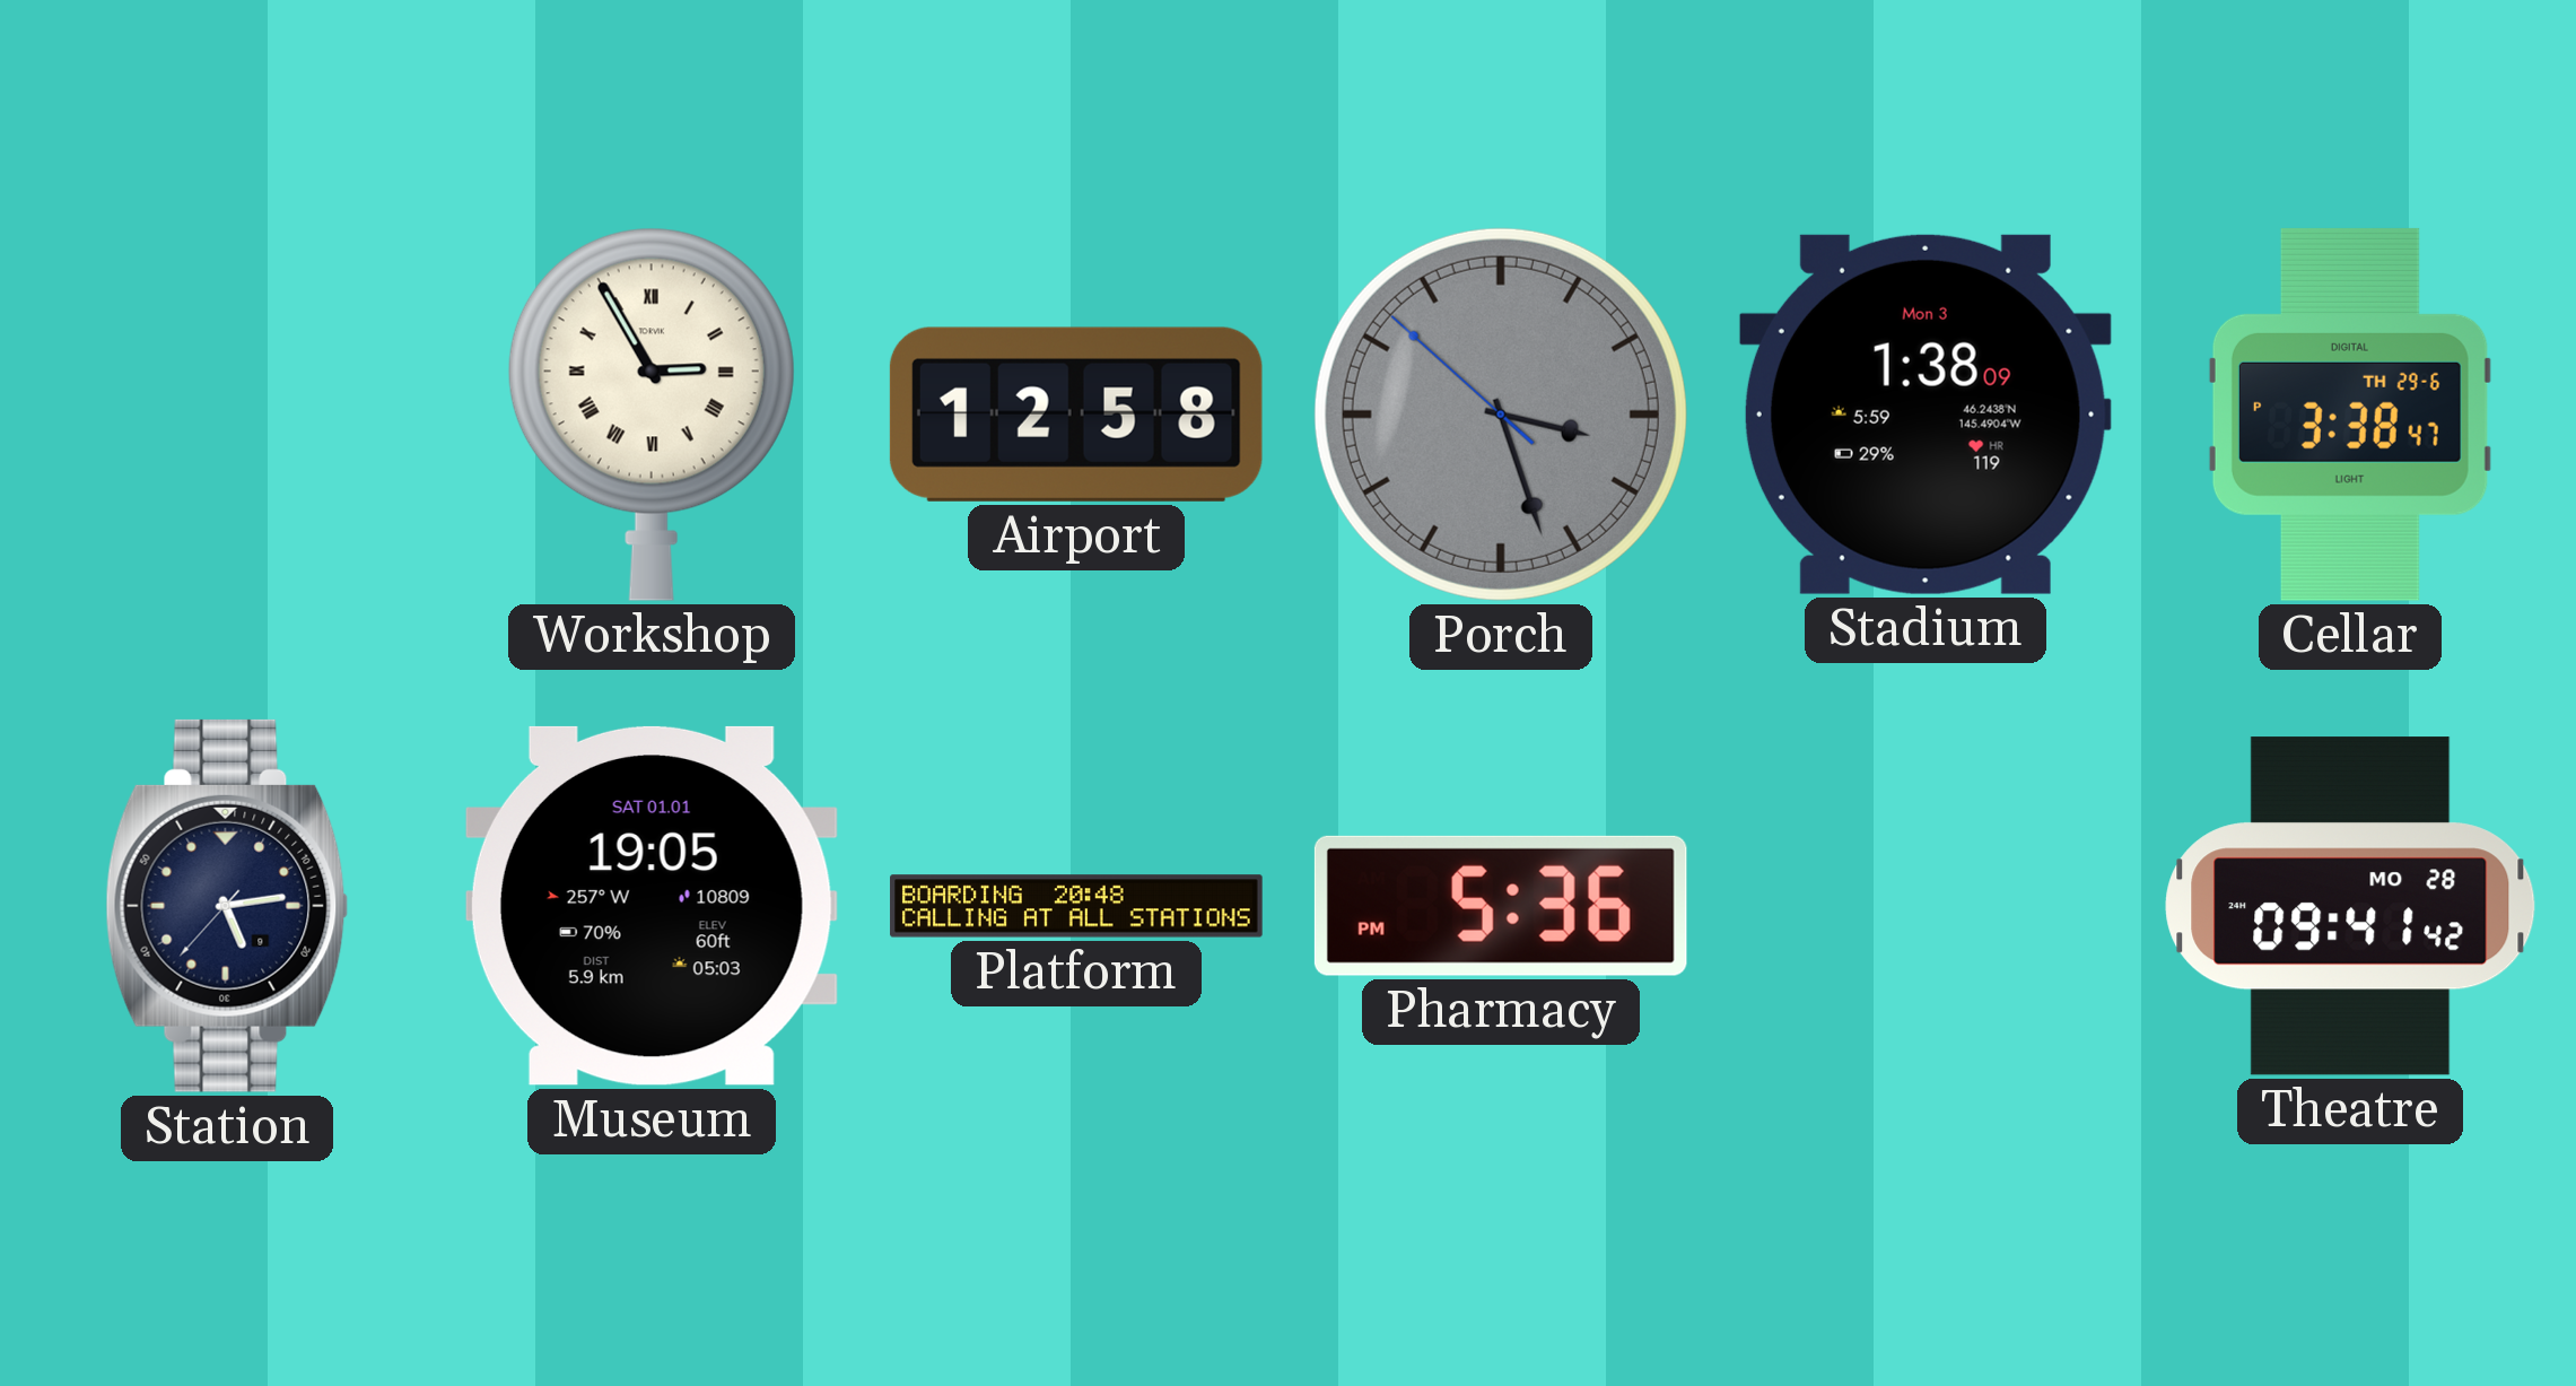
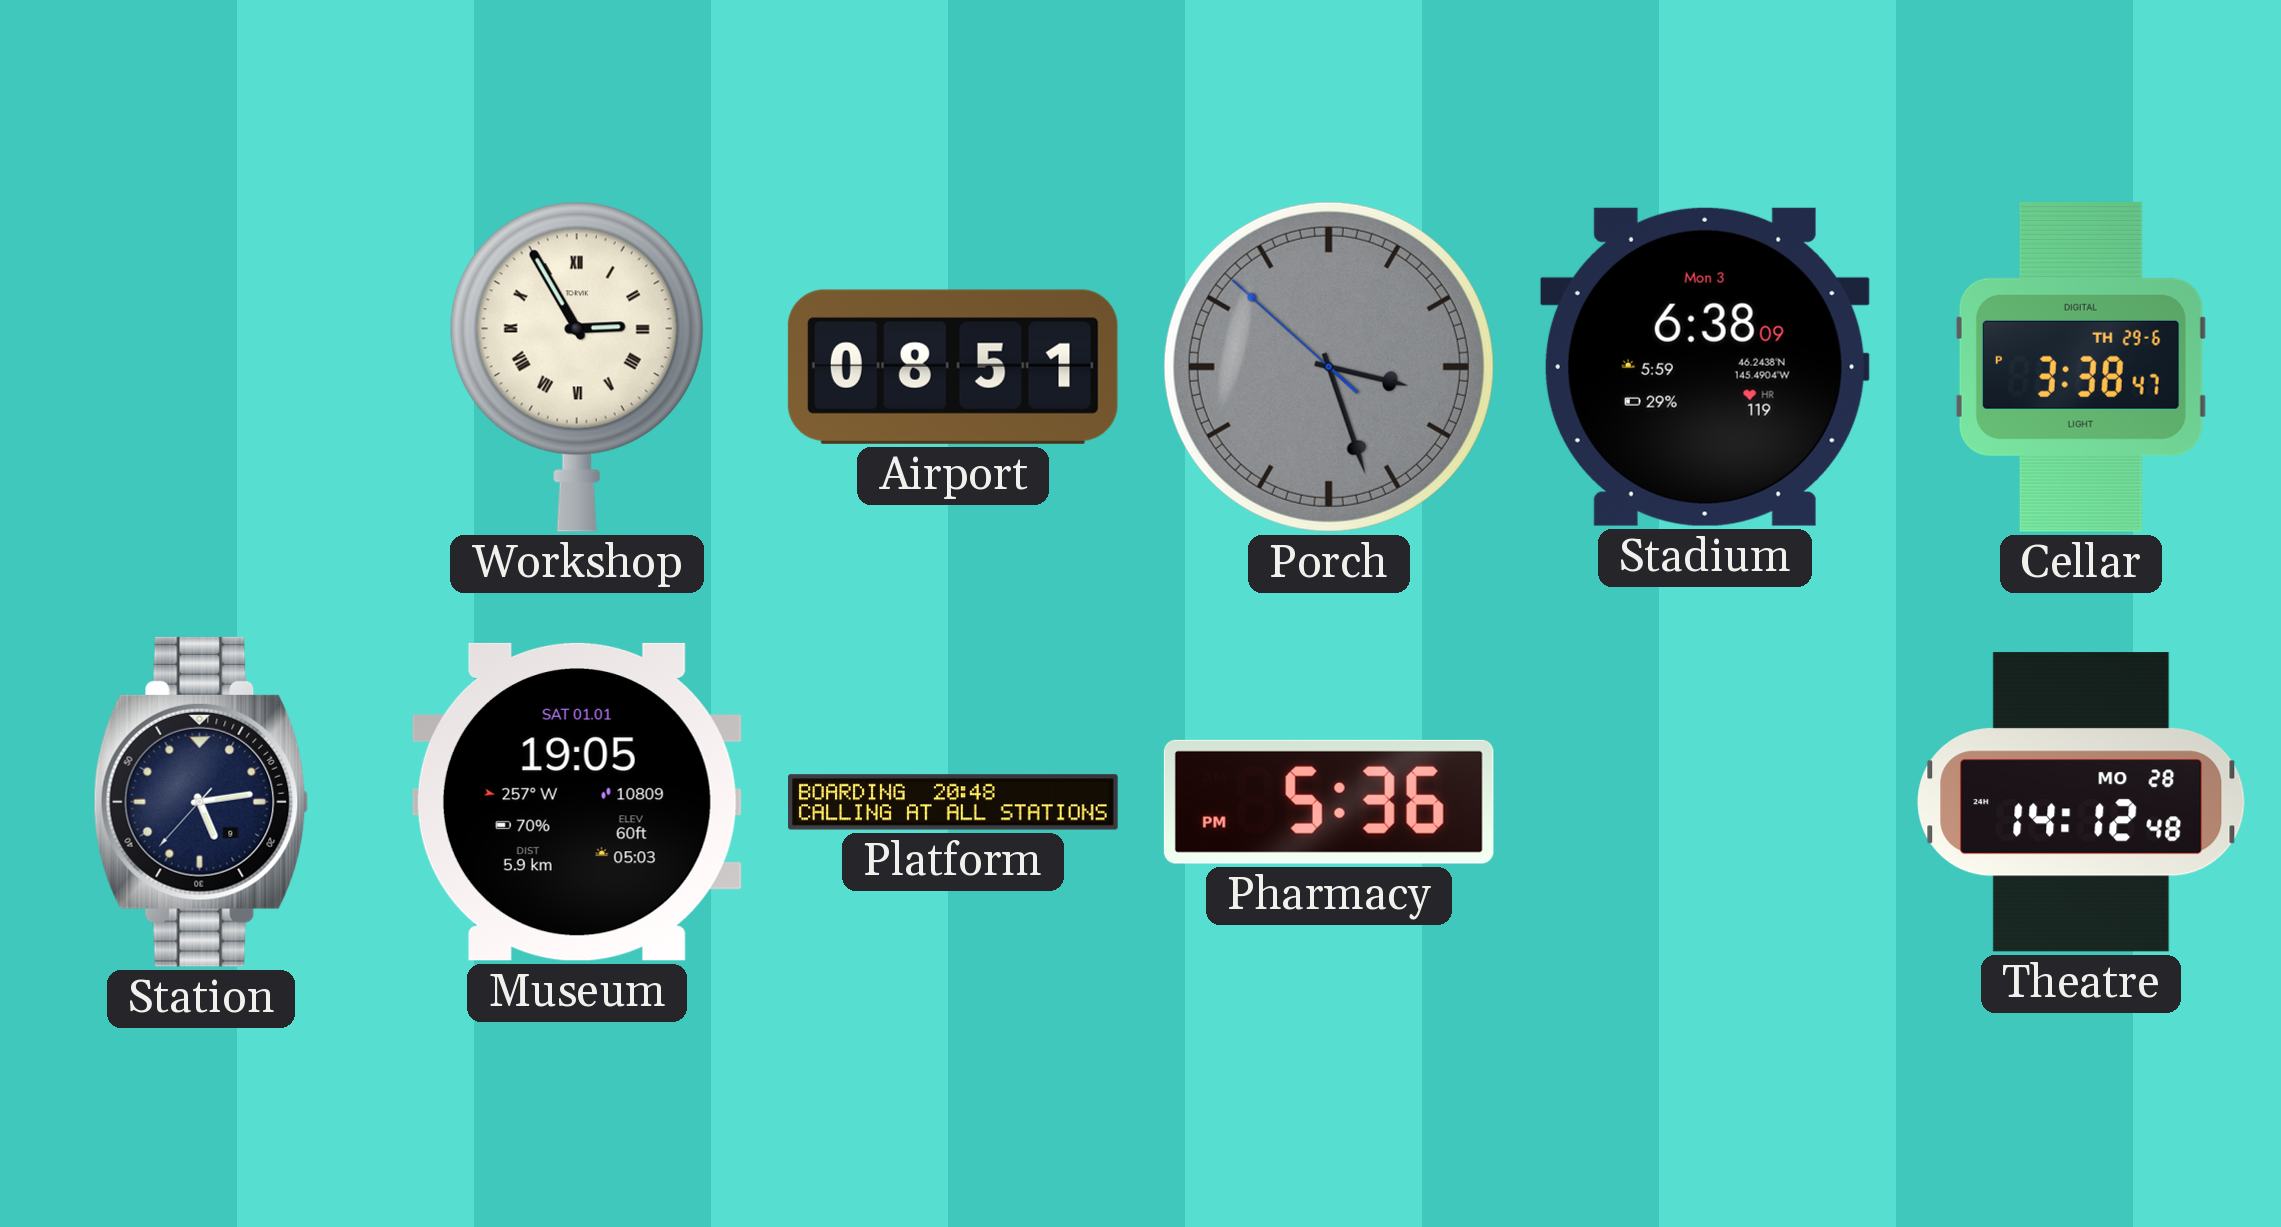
Airport: 12:58 -> 08:51 (953, 367)
Stadium: 1:38 -> 6:38 (1705, 367)
Theatre: 09:41 -> 14:12 (2081, 802)
